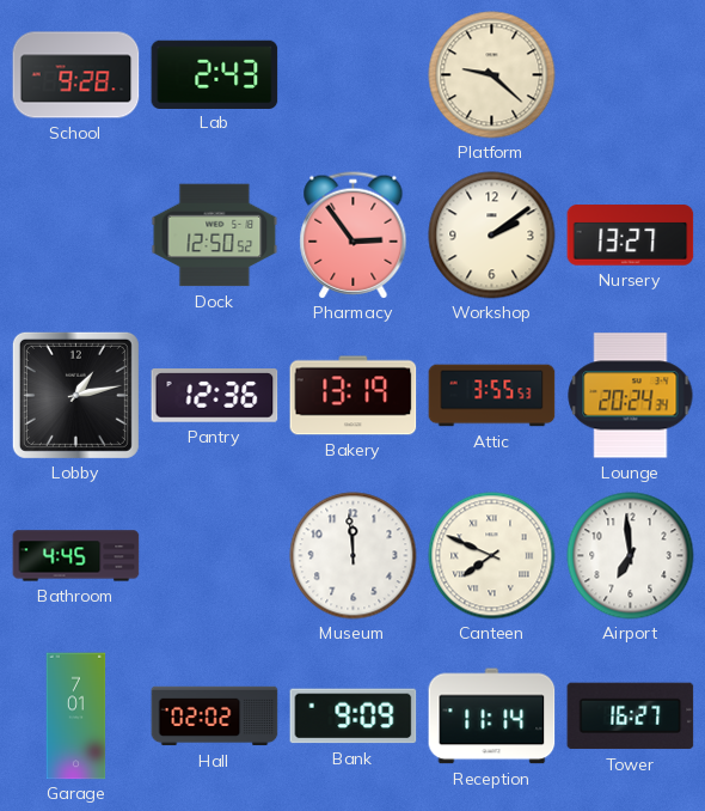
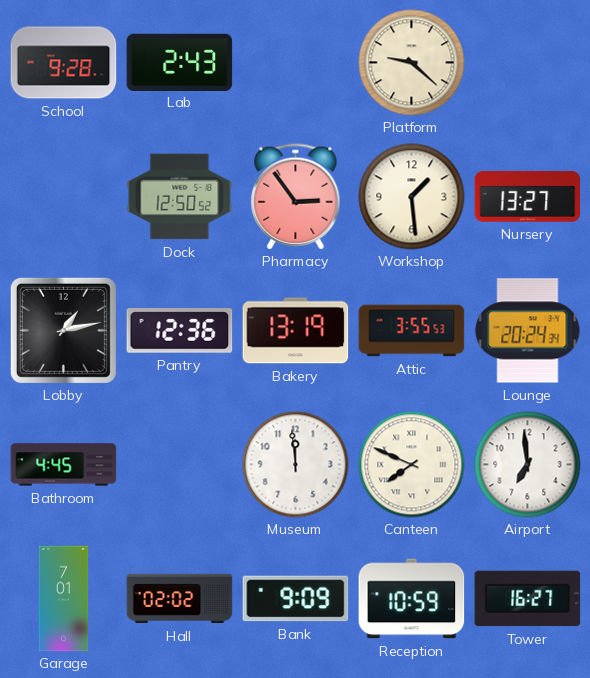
Workshop: 2:09 -> 1:29 (412, 197)
Reception: 11:14 -> 10:59 (412, 599)
